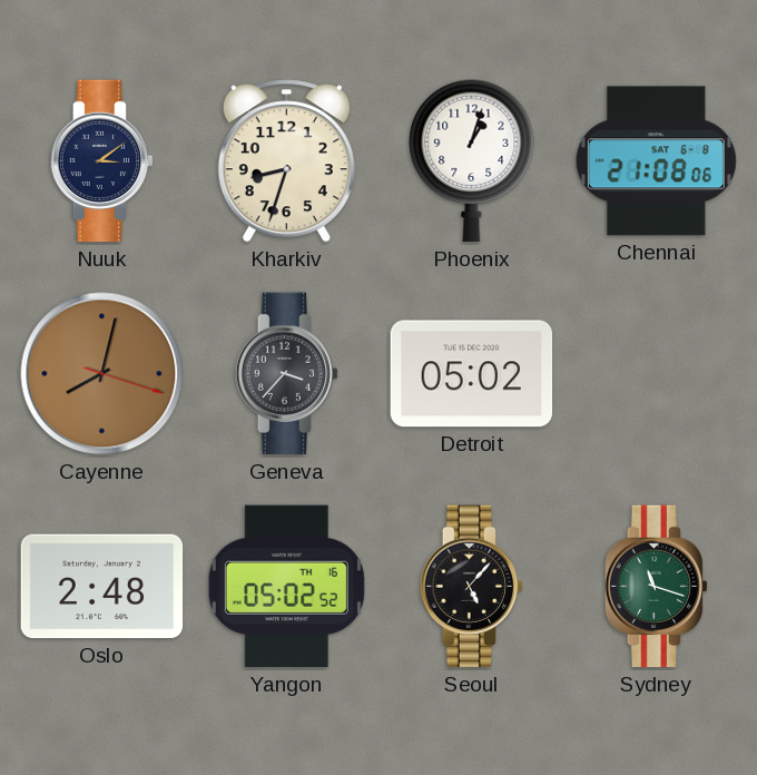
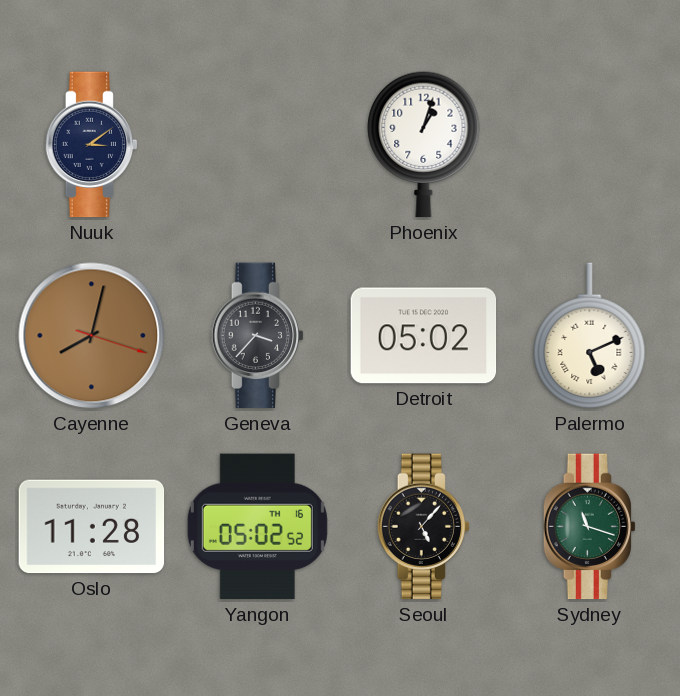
Kharkiv: 8:33 -> none (286, 161)
Chennai: 21:08 -> none (656, 161)
Palermo: none -> 5:11 (590, 336)
Oslo: 2:48 -> 11:28 (92, 527)
